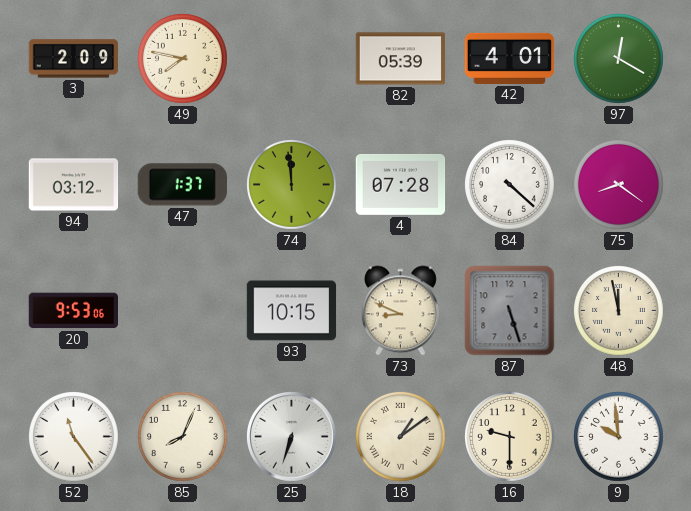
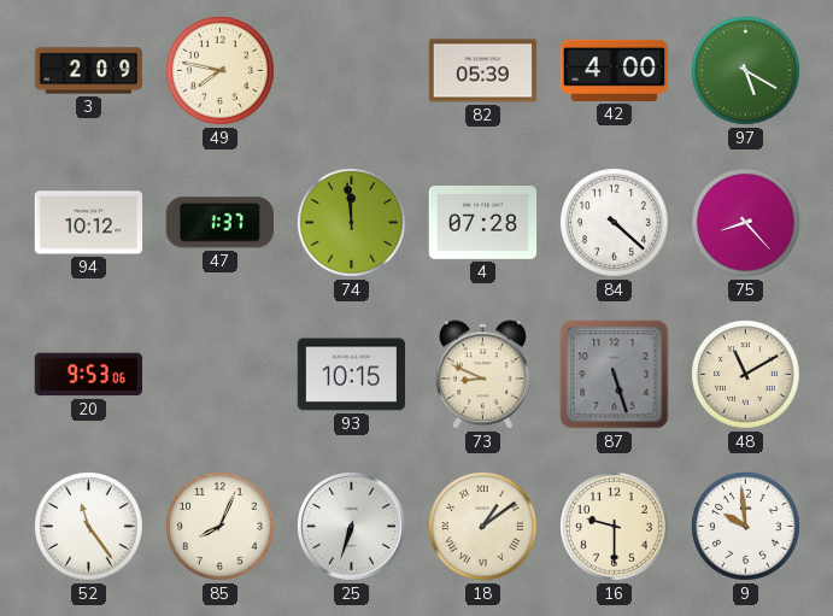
42: 4:01 -> 4:00 (615, 70)
97: 12:20 -> 5:20 (746, 71)
94: 03:12 -> 10:12 (89, 223)
75: 8:21 -> 8:23 (746, 223)
48: 11:58 -> 11:10 (746, 375)
